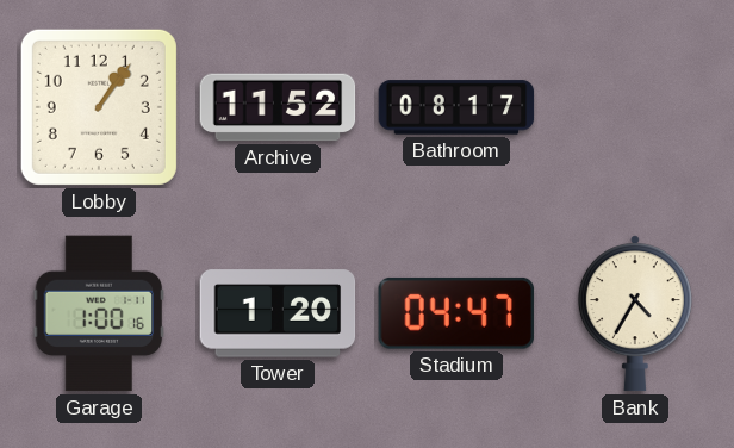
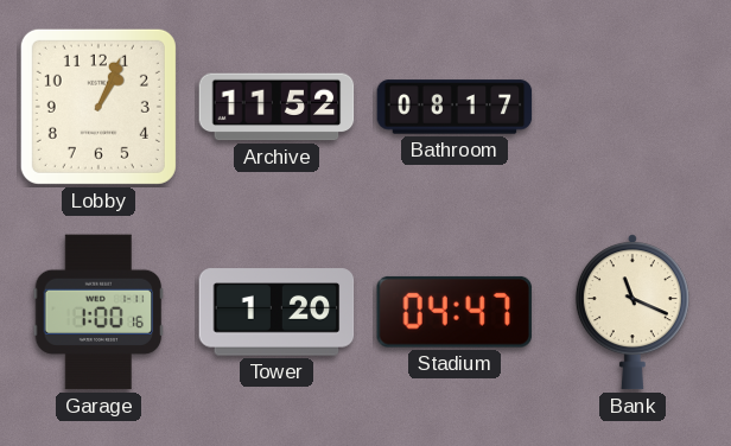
Lobby: 1:06 -> 1:04 (98, 107)
Bank: 4:35 -> 11:19 (633, 312)
